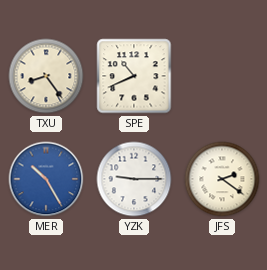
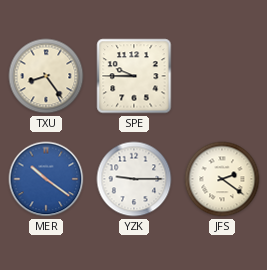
SPE: 10:41 -> 9:45 (134, 76)
MER: 10:25 -> 10:21 (46, 179)
